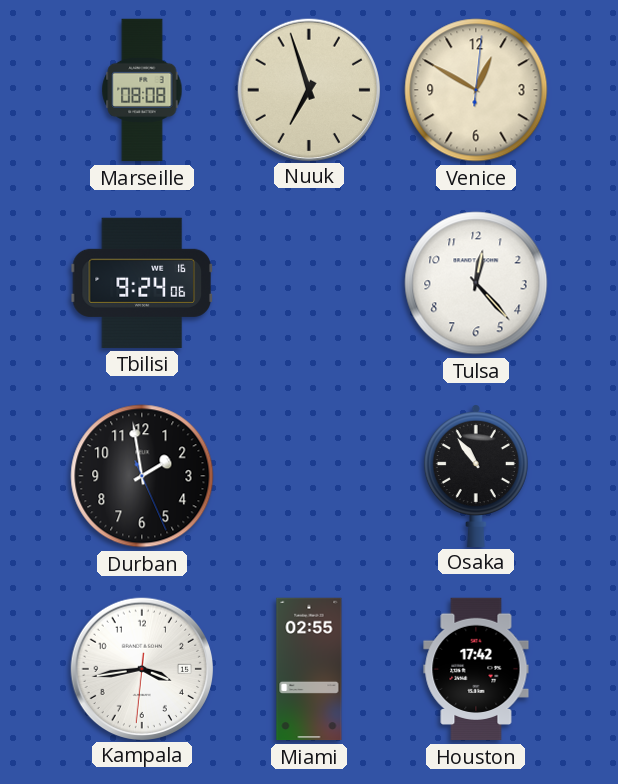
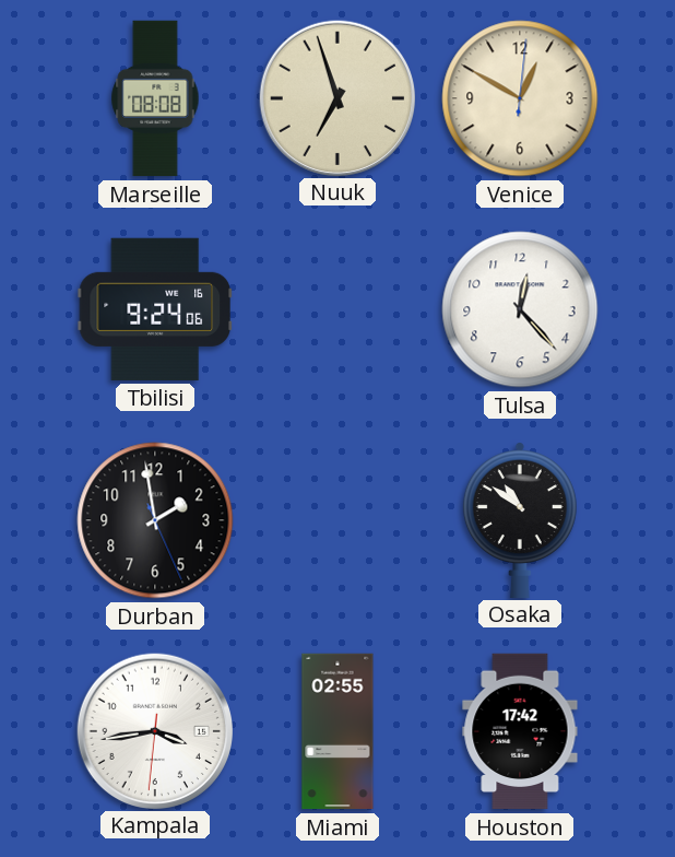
Osaka: 10:54 -> 10:51 (520, 519)
